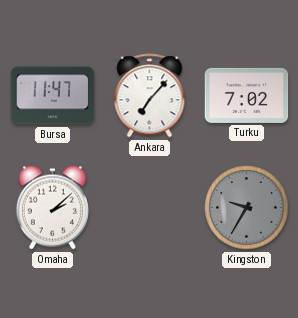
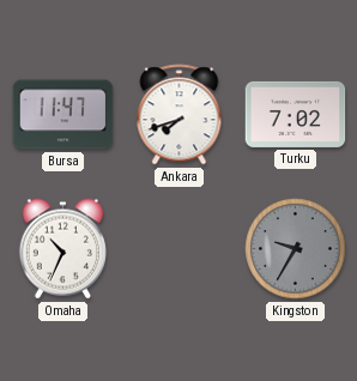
Ankara: 7:07 -> 7:42 (180, 115)
Omaha: 2:08 -> 10:34 (62, 249)
